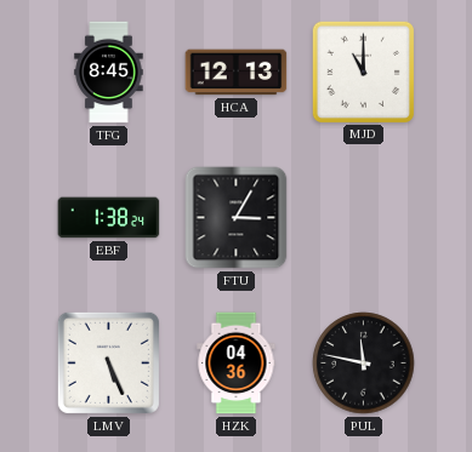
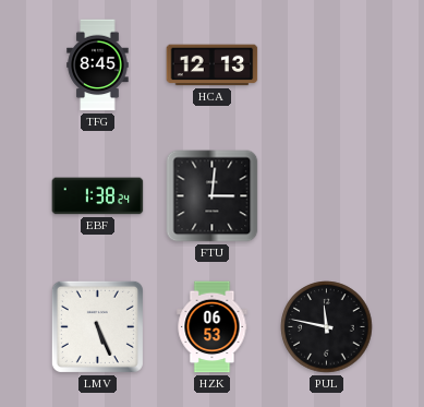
MJD: 11:00 -> none (363, 71)
FTU: 3:05 -> 3:01 (213, 196)
HZK: 04:36 -> 06:53 (213, 327)
